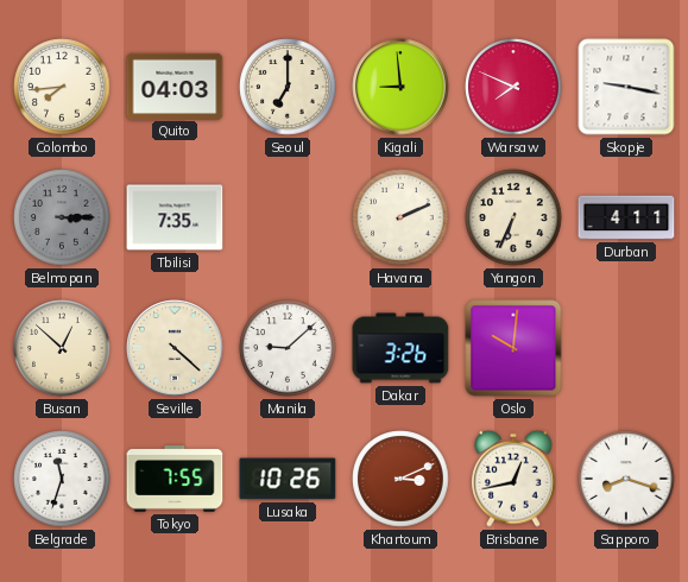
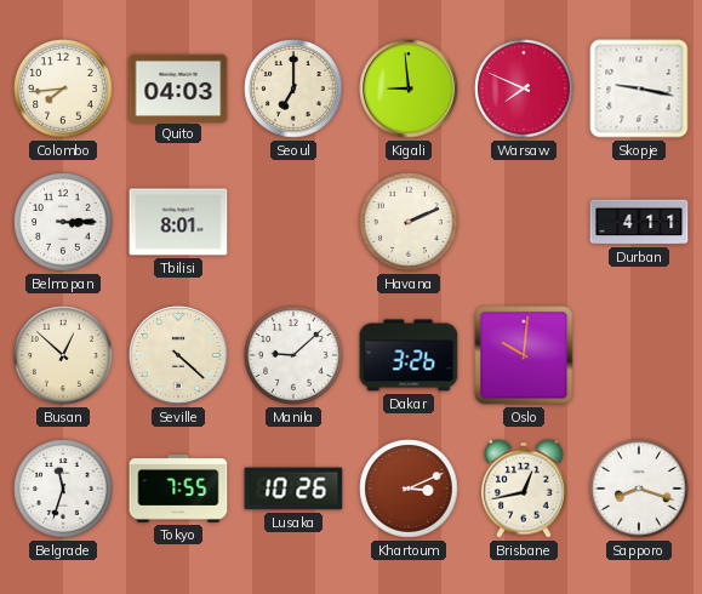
Belmopan dial: grey -> white (63, 222)
Tbilisi: 7:35 -> 8:01 (178, 222)
Yangon: 6:34 -> none (513, 217)
